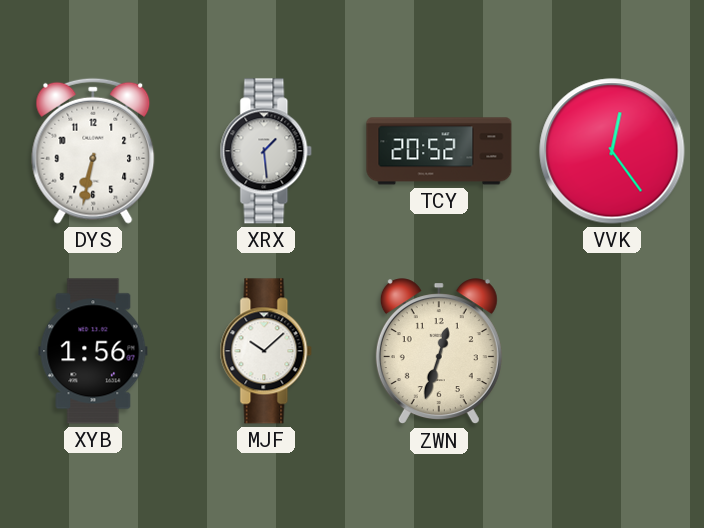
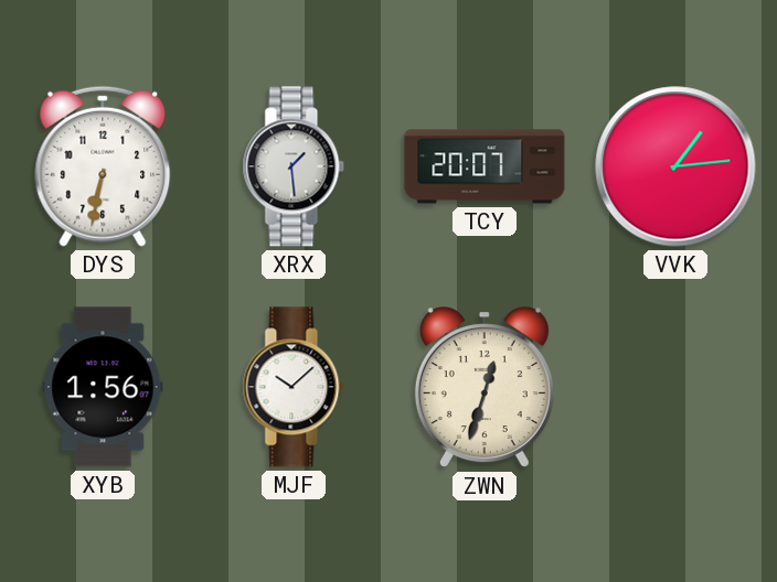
TCY: 20:52 -> 20:07 (485, 166)
VVK: 12:24 -> 1:14 (675, 166)
